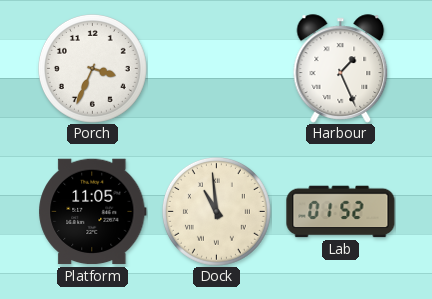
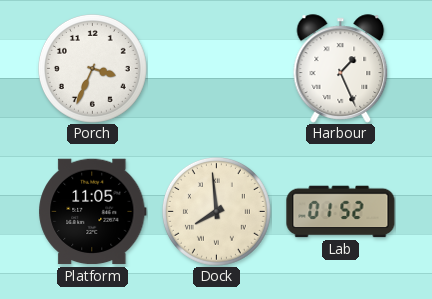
Dock: 10:59 -> 7:59 (216, 211)
